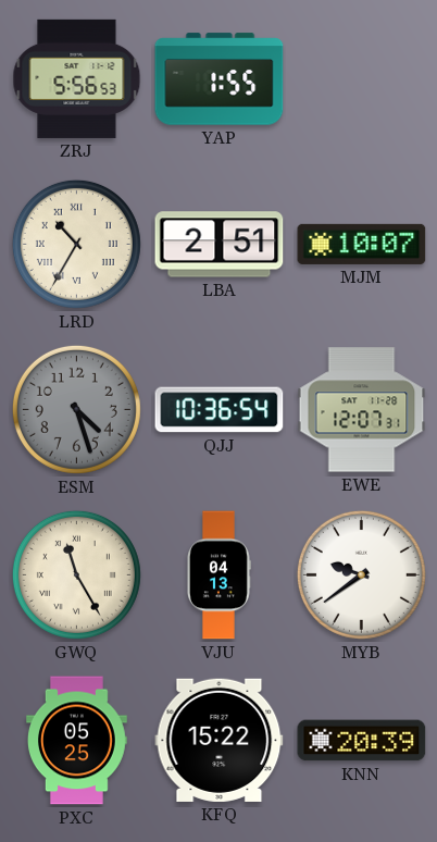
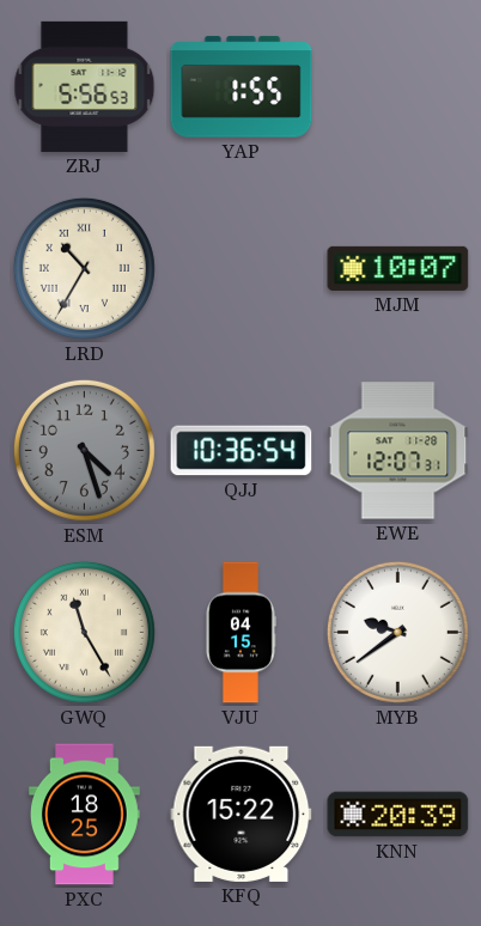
LBA: 2:51 -> none (220, 245)
VJU: 04:13 -> 04:15 (240, 633)
PXC: 05:25 -> 18:25 (85, 815)
